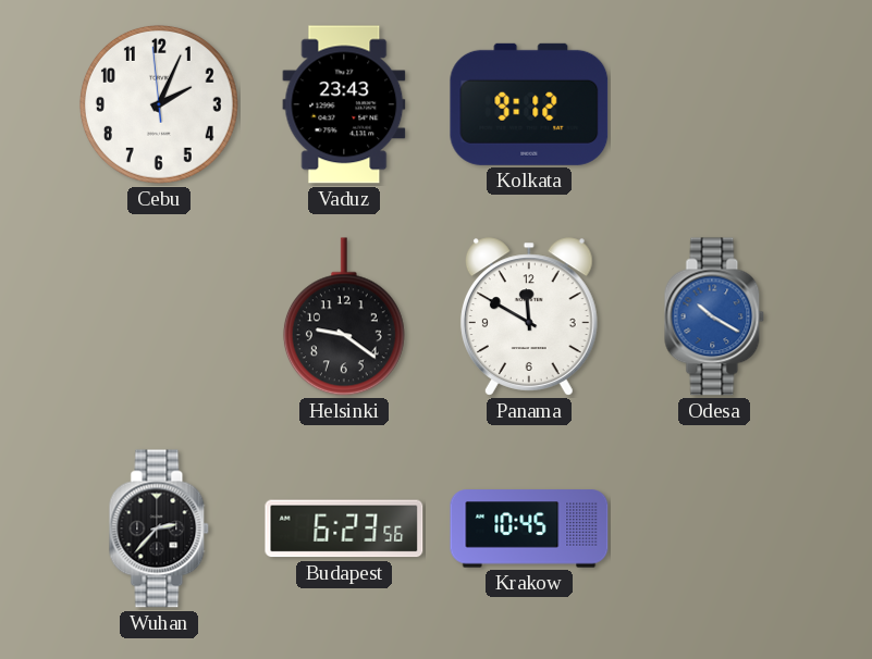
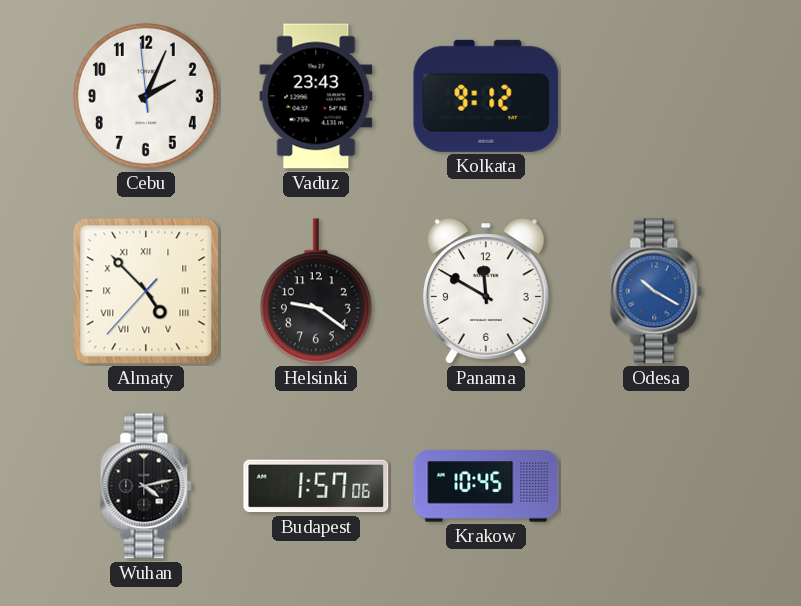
Almaty: none -> 4:52 (146, 291)
Wuhan: 2:37 -> 4:13 (146, 486)
Budapest: 6:23 -> 1:57 (316, 486)
